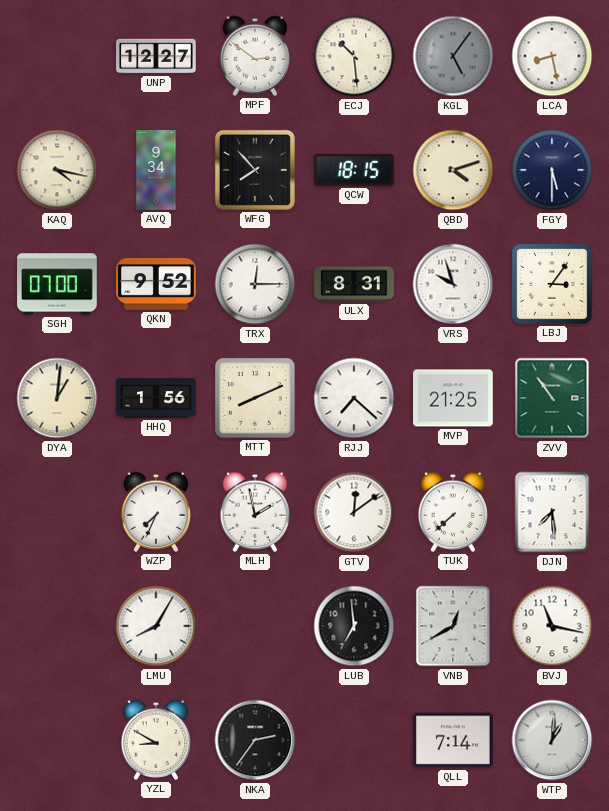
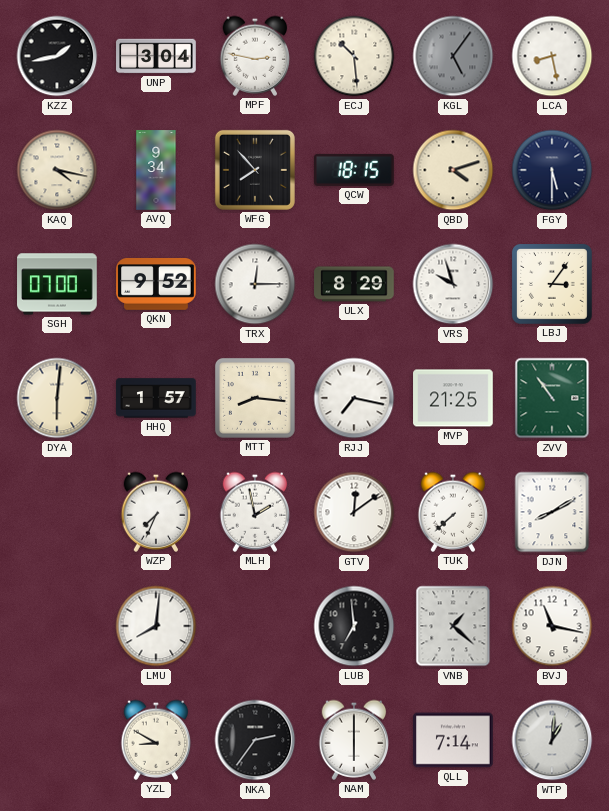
KZZ: none -> 1:43 (57, 56)
UNP: 12:27 -> 3:04 (156, 56)
MPF: 2:51 -> 2:47 (255, 56)
ULX: 8:31 -> 8:29 (354, 284)
DYA: 1:01 -> 6:01 (57, 398)
HHQ: 1:56 -> 1:57 (156, 398)
MTT: 8:11 -> 8:16 (255, 398)
RJJ: 7:22 -> 7:17 (354, 398)
DJN: 7:29 -> 8:10 (552, 512)
LMU: 8:05 -> 8:01 (156, 626)
VNB: 12:40 -> 1:22 (453, 626)
NAM: none -> 6:00 (354, 740)
